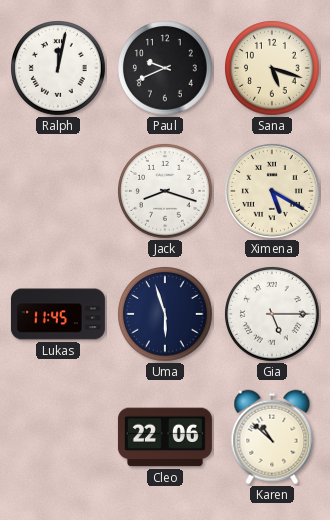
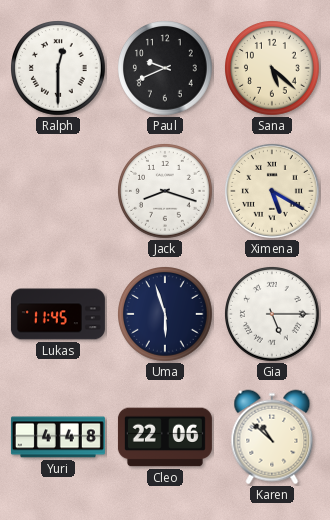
Ralph: 12:02 -> 12:30 (59, 69)
Sana: 5:18 -> 5:22 (273, 69)
Yuri: none -> 4:48 (58, 437)
